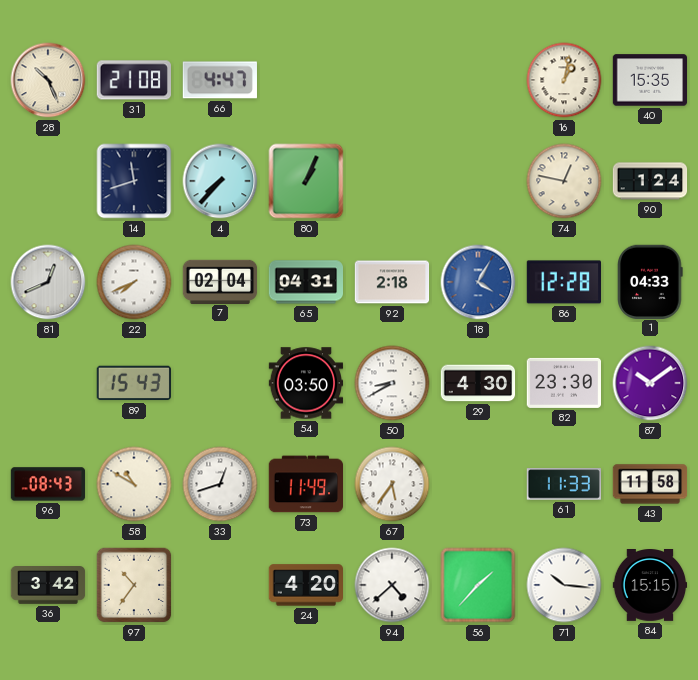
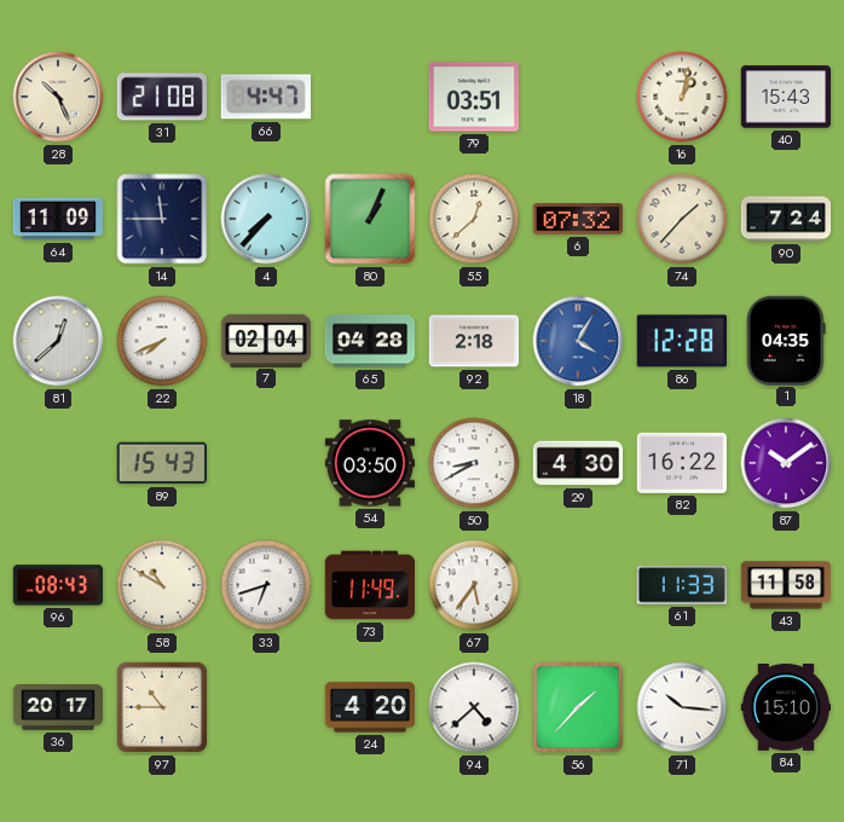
79: none -> 03:51 (473, 97)
40: 15:35 -> 15:43 (786, 97)
64: none -> 11:09 (58, 219)
14: 11:42 -> 11:45 (162, 219)
55: none -> 12:38 (474, 219)
6: none -> 07:32 (577, 219)
74: 12:47 -> 1:37 (682, 219)
90: 1:24 -> 7:24 (786, 219)
81: 12:41 -> 12:38 (58, 341)
65: 04:31 -> 04:28 (370, 341)
1: 04:33 -> 04:35 (786, 340)
82: 23:30 -> 16:22 (681, 463)
33: 12:42 -> 6:42 (266, 585)
36: 3:42 -> 20:17 (58, 708)
97: 10:36 -> 10:45 (162, 707)
84: 15:15 -> 15:10 (786, 707)
